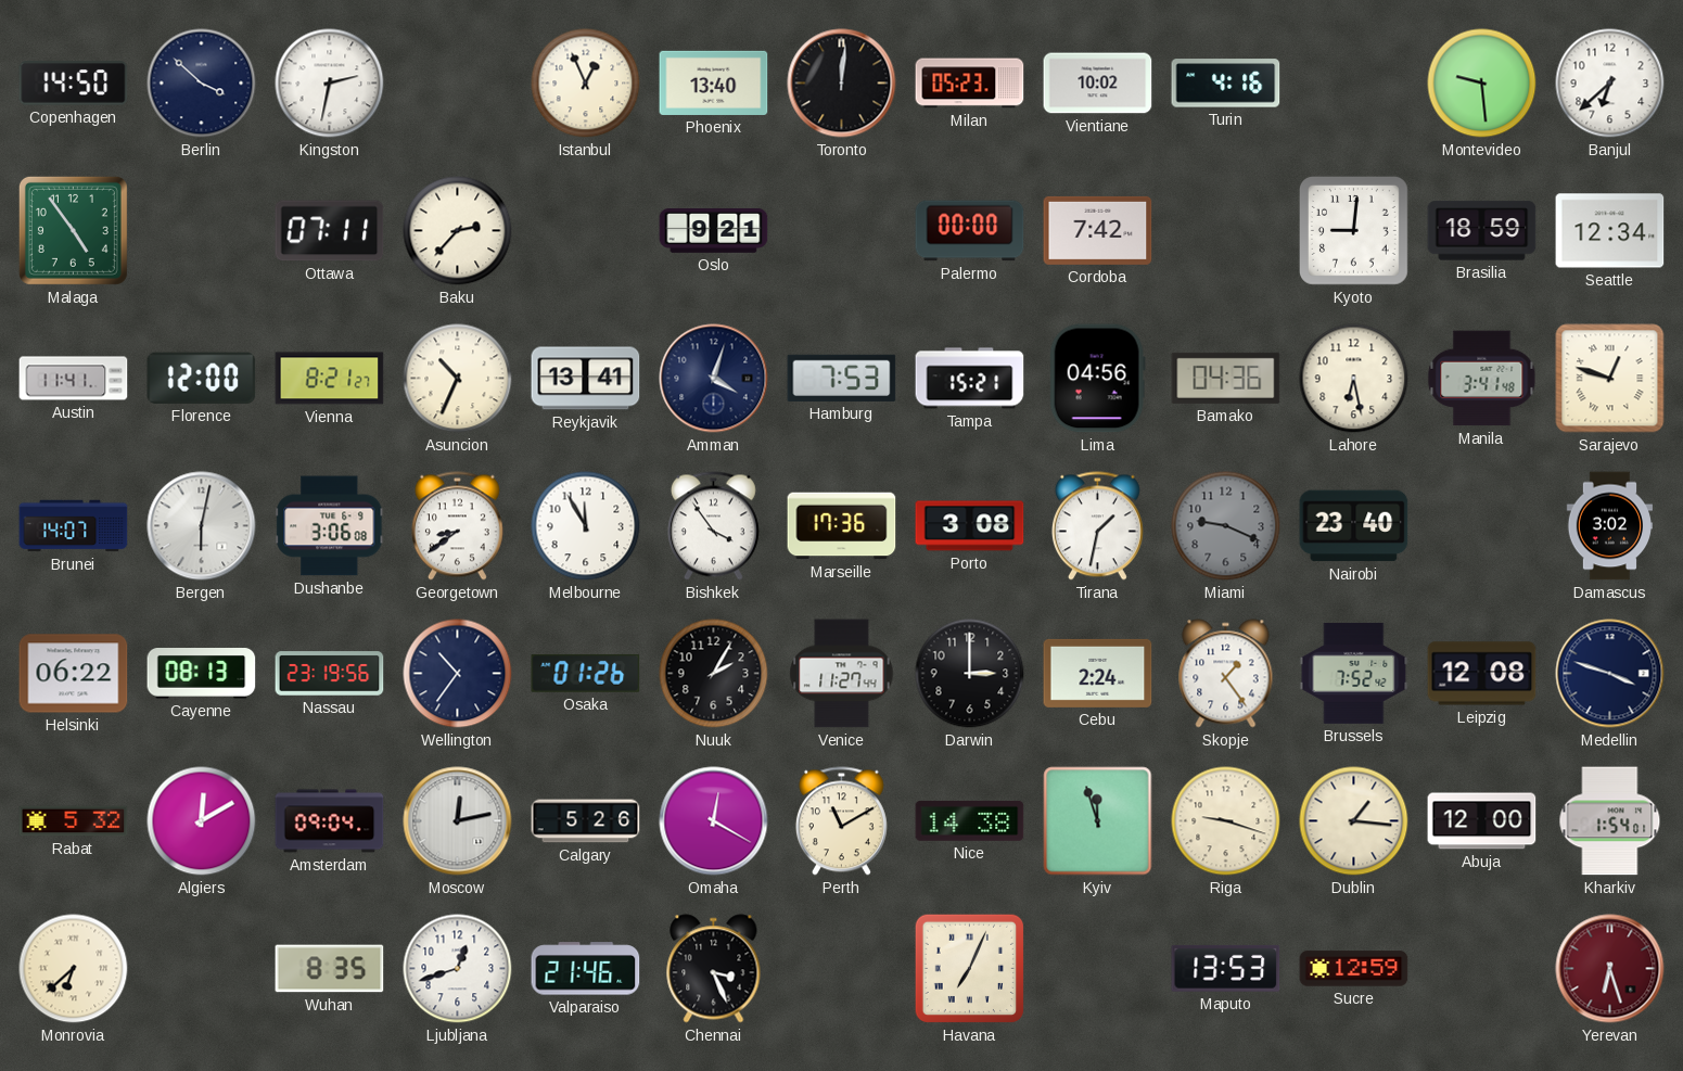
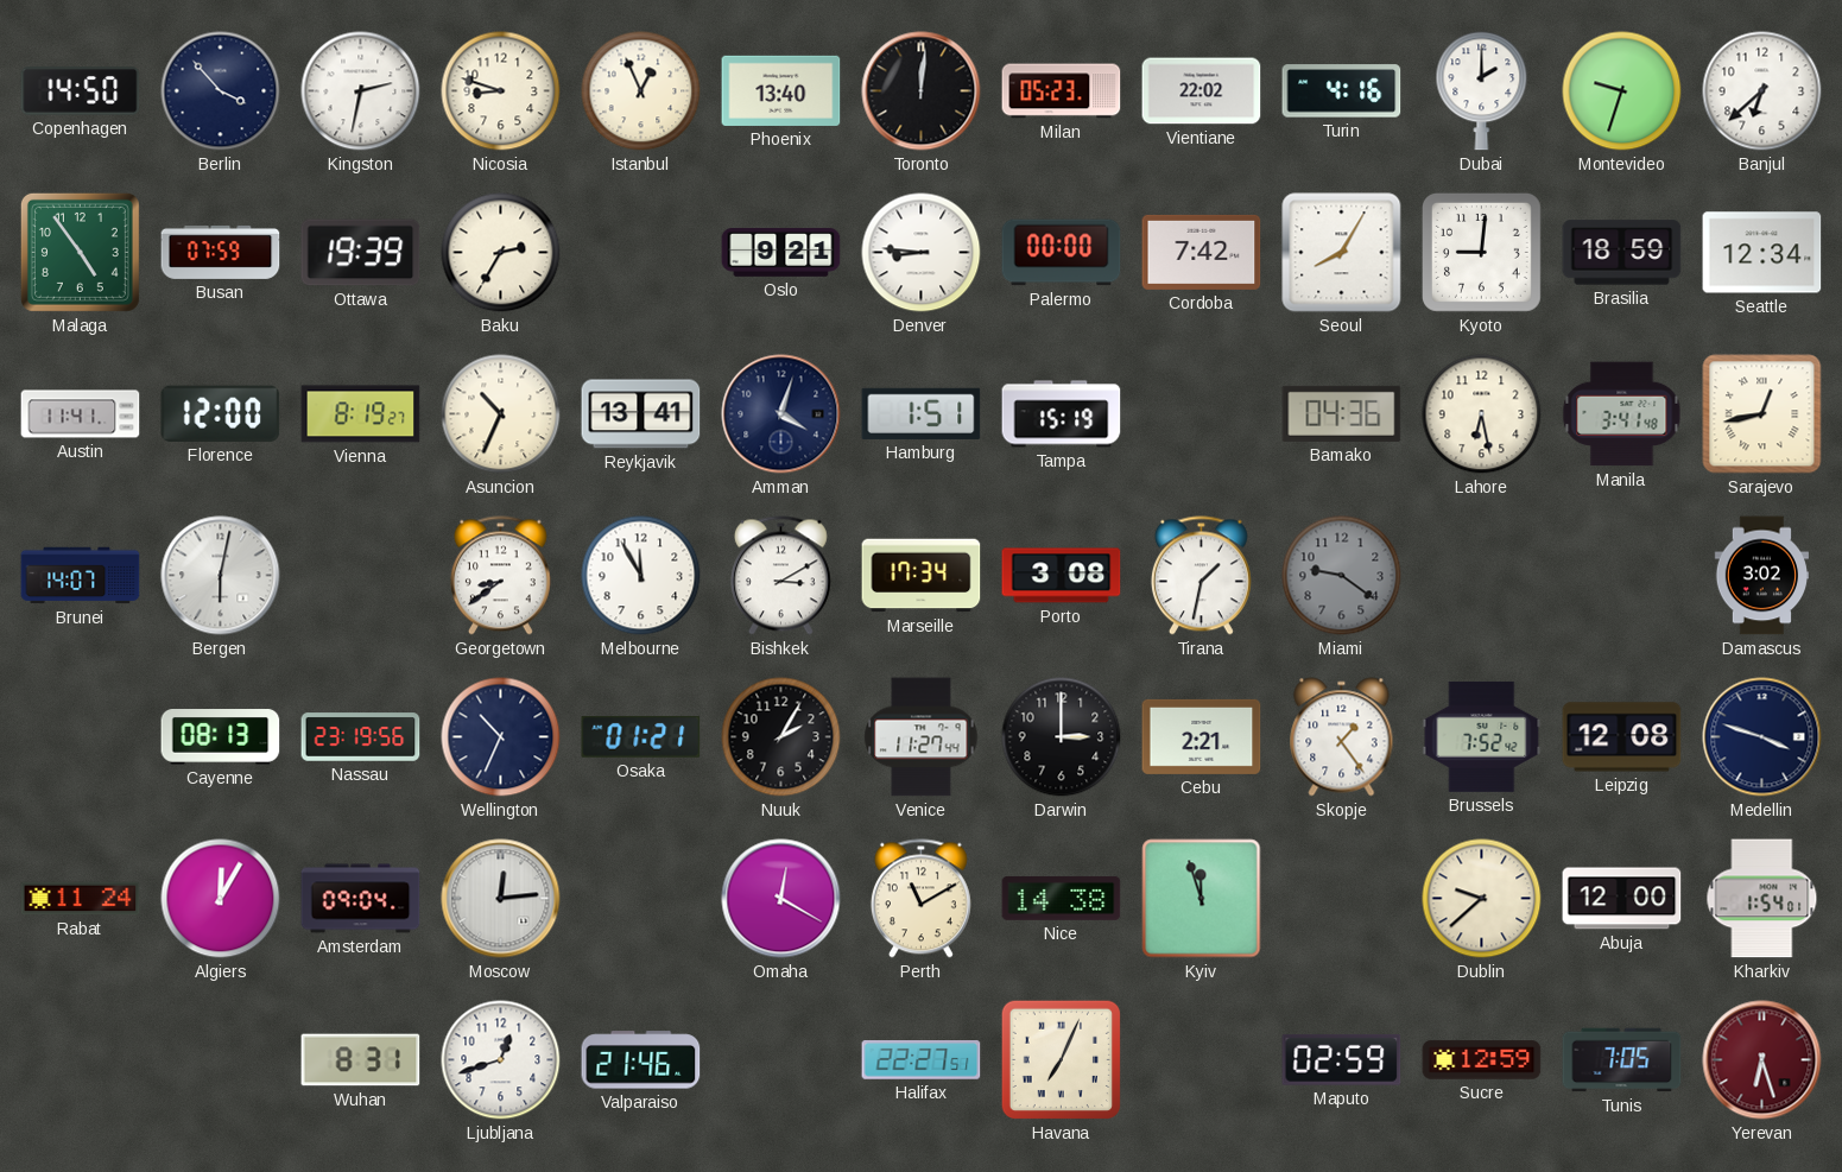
Berlin: 3:52 -> 3:53 (221, 91)
Nicosia: none -> 8:48 (501, 91)
Vientiane: 10:02 -> 22:02 (1202, 91)
Dubai: none -> 2:00 (1482, 91)
Montevideo: 9:29 -> 9:33 (1622, 91)
Busan: none -> 07:59 (221, 252)
Ottawa: 07:11 -> 19:39 (361, 253)
Baku: 2:37 -> 2:35 (501, 253)
Denver: none -> 8:46 (922, 253)
Seoul: none -> 8:05 (1342, 253)
Vienna: 8:21 -> 8:19 (361, 414)
Hamburg: 7:53 -> 1:51 (922, 413)
Tampa: 15:21 -> 15:19 (1062, 414)
Lima: 04:56 -> none (1097, 379)
Sarajevo: 12:48 -> 12:43 (1762, 414)
Dushanbe: 3:06 -> none (330, 526)
Bishkek: 3:54 -> 3:10 (780, 576)
Marseille: 17:36 -> 17:34 (922, 576)
Miami: 9:19 -> 9:21 (1342, 576)
Nairobi: 23:40 -> none (1354, 526)
Helsinki: 06:22 -> none (74, 674)
Wellington: 10:36 -> 10:34 (501, 737)
Osaka: 01:26 -> 01:21 (641, 736)
Cebu: 2:24 -> 2:21 (1202, 736)
Rabat: 5:32 -> 11:24 (81, 899)
Algiers: 12:10 -> 12:05 (221, 899)
Moscow: 12:13 -> 12:14 (501, 899)
Calgary: 5:26 -> none (586, 821)
Riga: 9:18 -> none (1226, 821)
Dublin: 1:16 -> 9:38 (1482, 899)
Monrovia: 6:38 -> none (74, 969)
Wuhan: 8:35 -> 8:31 (361, 1060)
Chennai: 3:26 -> none (714, 969)
Halifax: none -> 22:27 (922, 1060)
Maputo: 13:53 -> 02:59 (1342, 1059)
Tunis: none -> 7:05 (1622, 1060)
